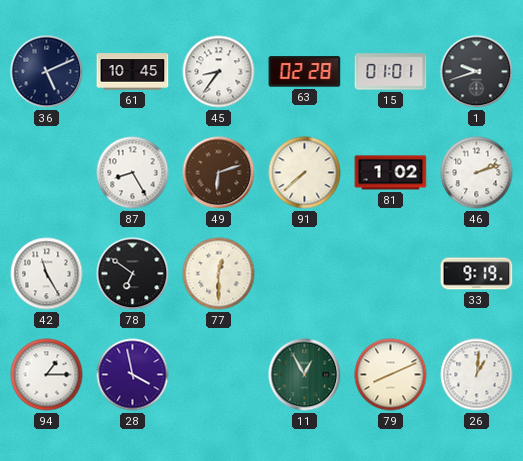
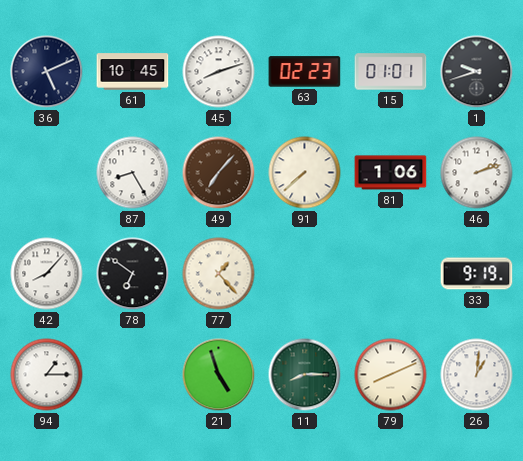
45: 8:36 -> 8:12 (219, 72)
63: 02:28 -> 02:23 (305, 72)
49: 6:12 -> 7:07 (219, 173)
81: 1:02 -> 1:06 (391, 173)
42: 11:25 -> 8:07 (47, 274)
77: 12:30 -> 1:23 (219, 274)
28: 3:58 -> none (133, 375)
21: none -> 4:57 (219, 375)
11: 12:55 -> 8:15 (305, 375)
